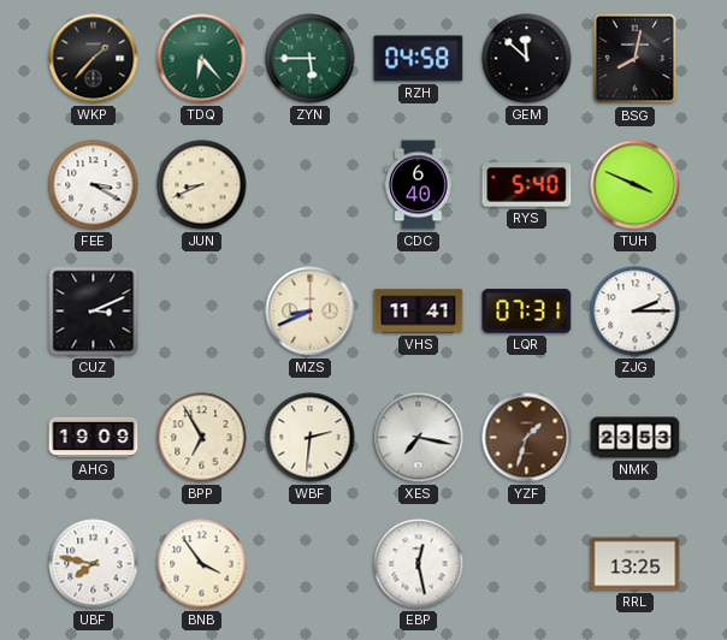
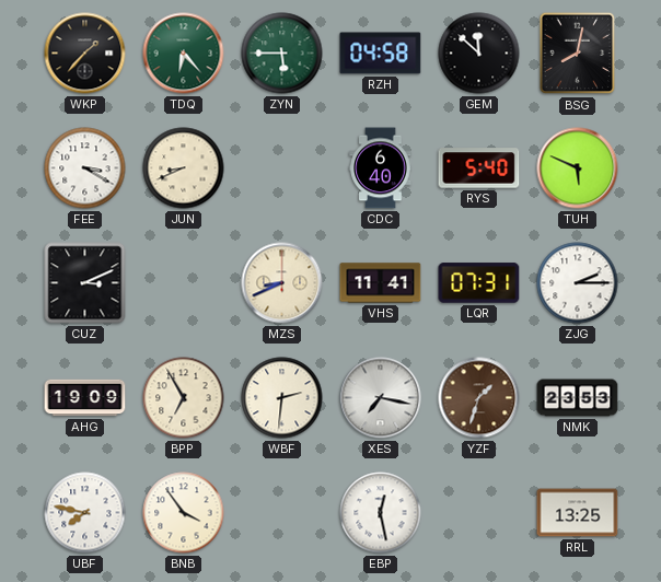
TUH: 3:49 -> 5:49 (578, 168)
